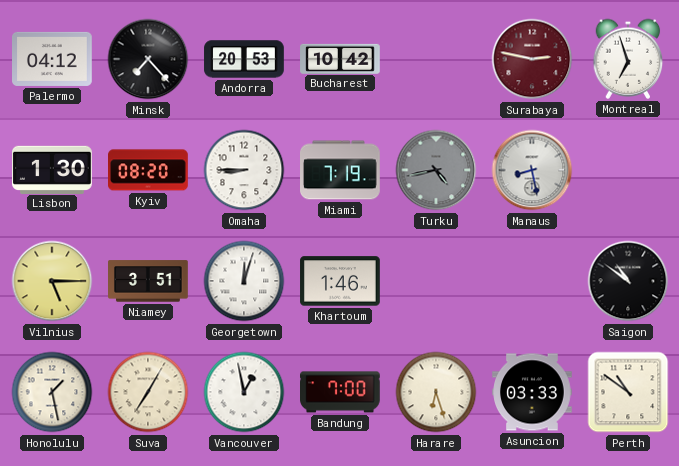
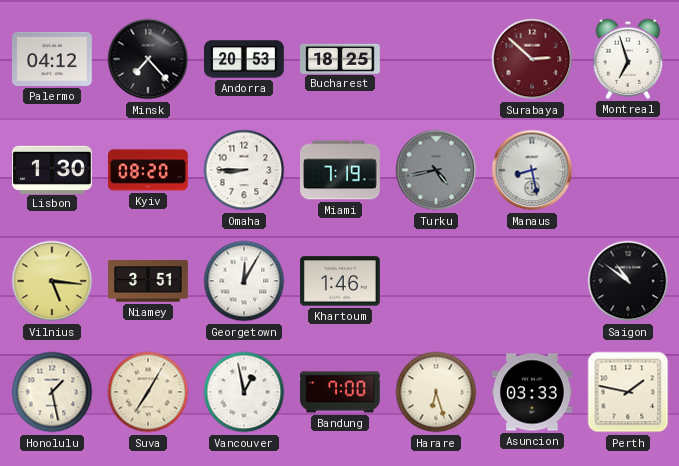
Bucharest: 10:42 -> 18:25 (340, 58)
Surabaya: 2:47 -> 2:52 (532, 59)
Vilnius: 5:15 -> 5:16 (52, 281)
Georgetown: 12:03 -> 12:05 (244, 281)
Perth: 10:51 -> 1:47 (628, 392)
